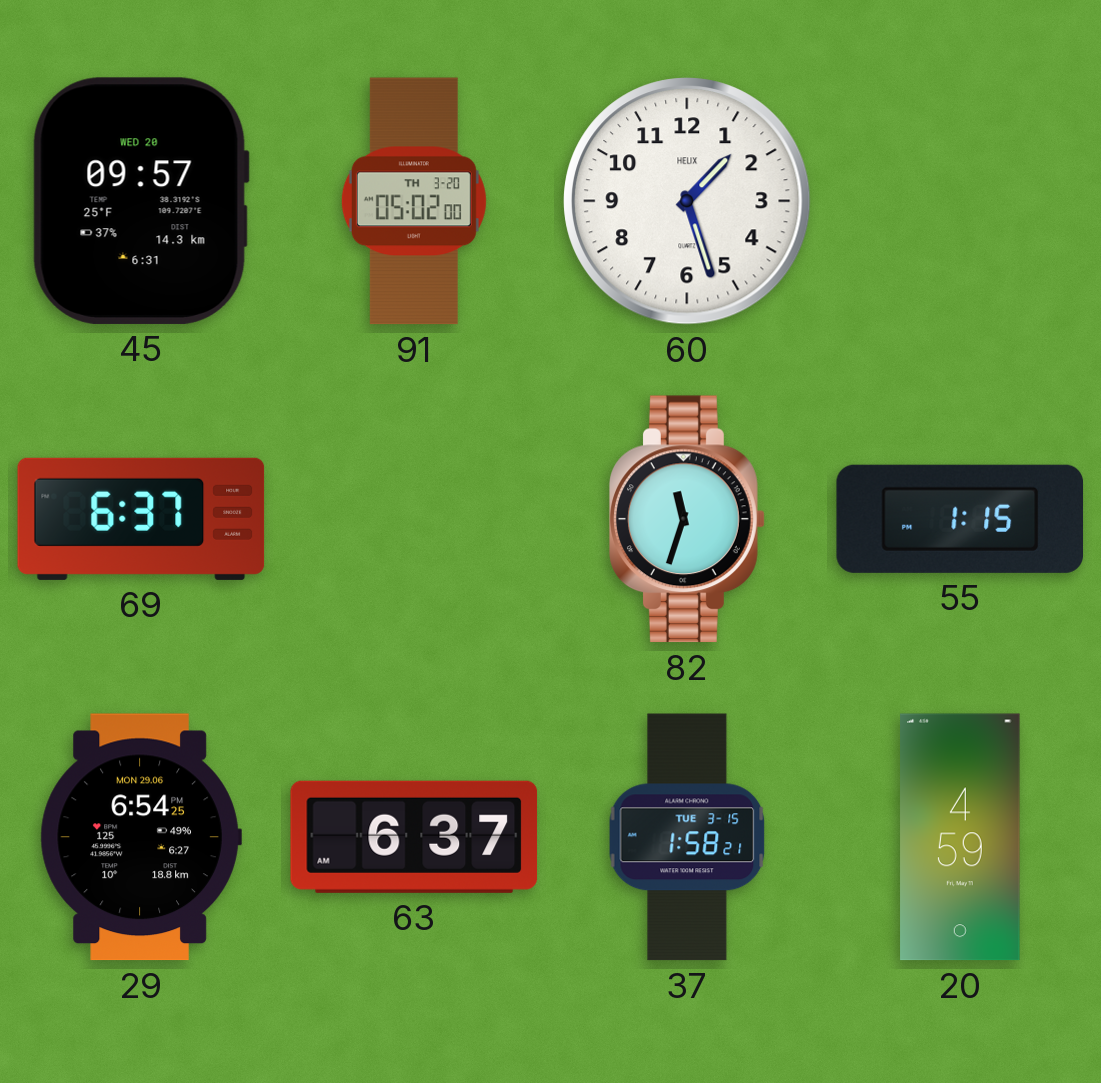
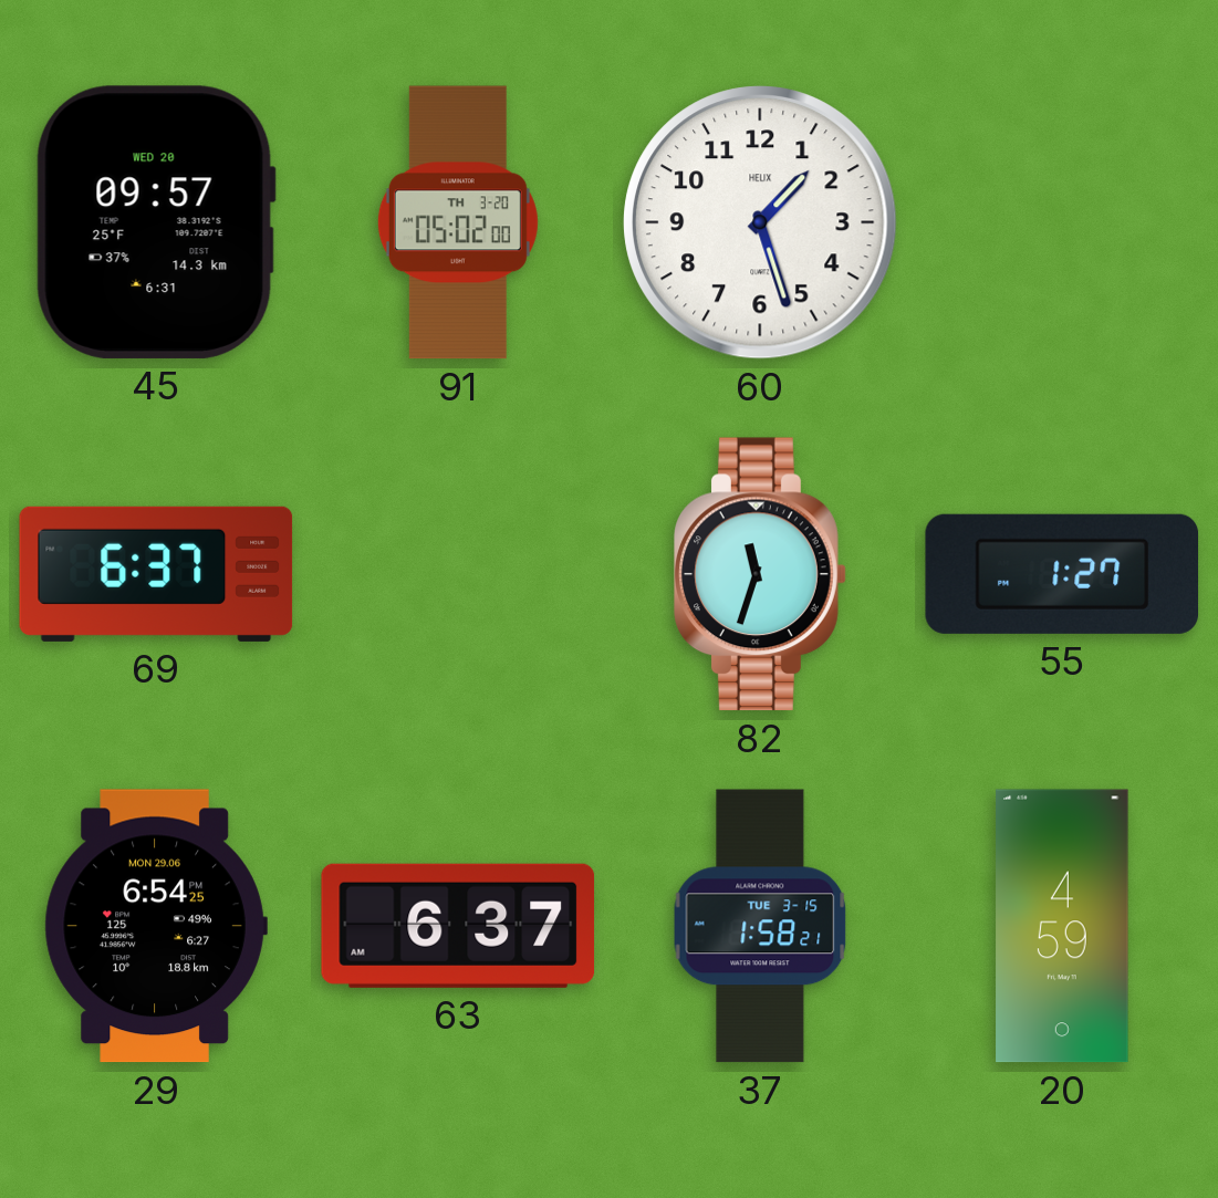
55: 1:15 -> 1:27 (1062, 574)
